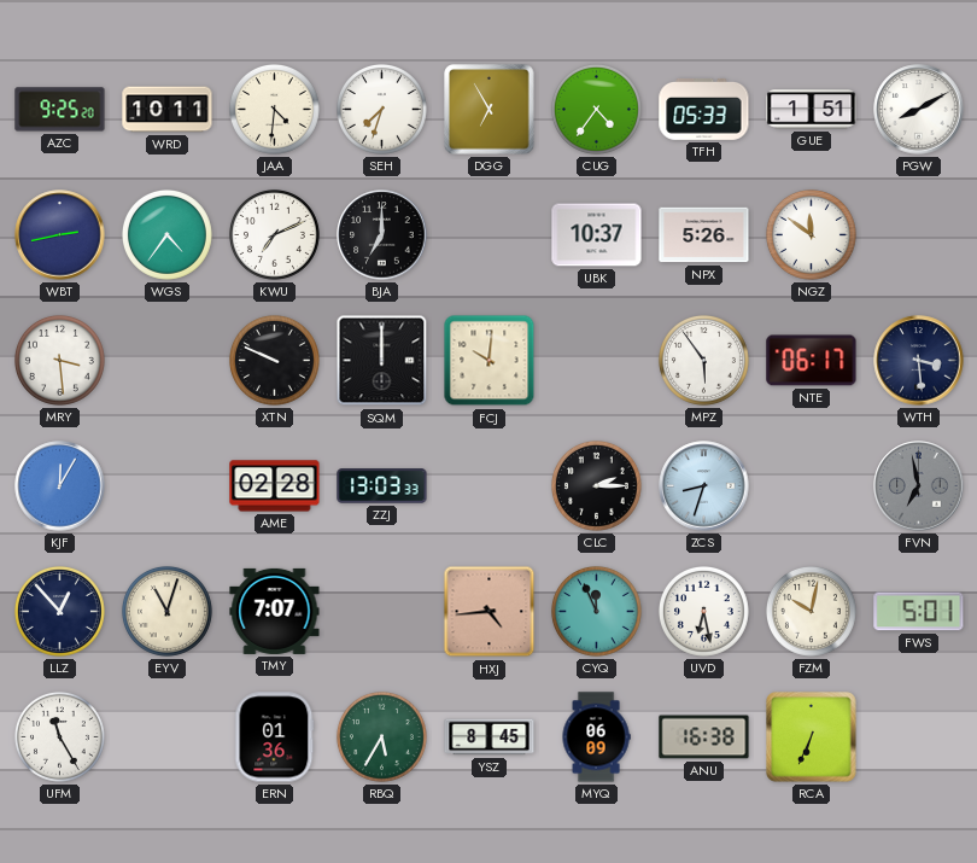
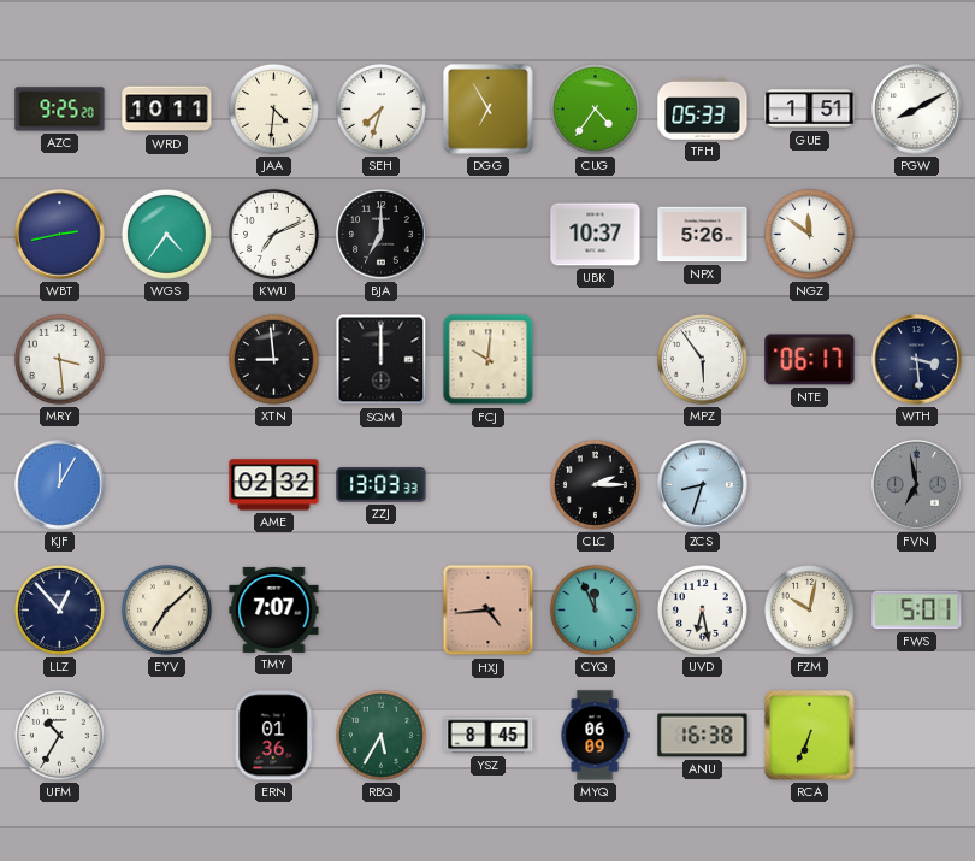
XTN: 9:49 -> 8:59 (273, 359)
AME: 02:28 -> 02:32 (274, 485)
EYV: 11:03 -> 7:08 (166, 609)
UFM: 11:25 -> 10:35 (59, 735)
